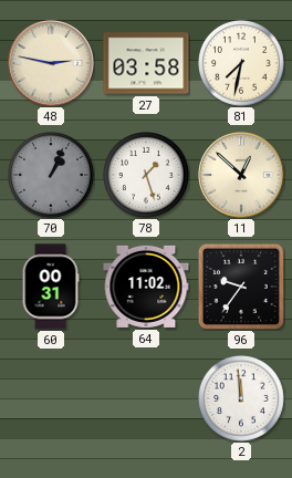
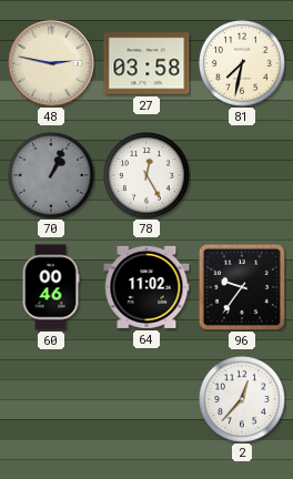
78: 1:27 -> 12:25 (148, 176)
11: 12:52 -> none (241, 175)
60: 00:31 -> 00:46 (51, 287)
2: 11:59 -> 12:37 (243, 400)
